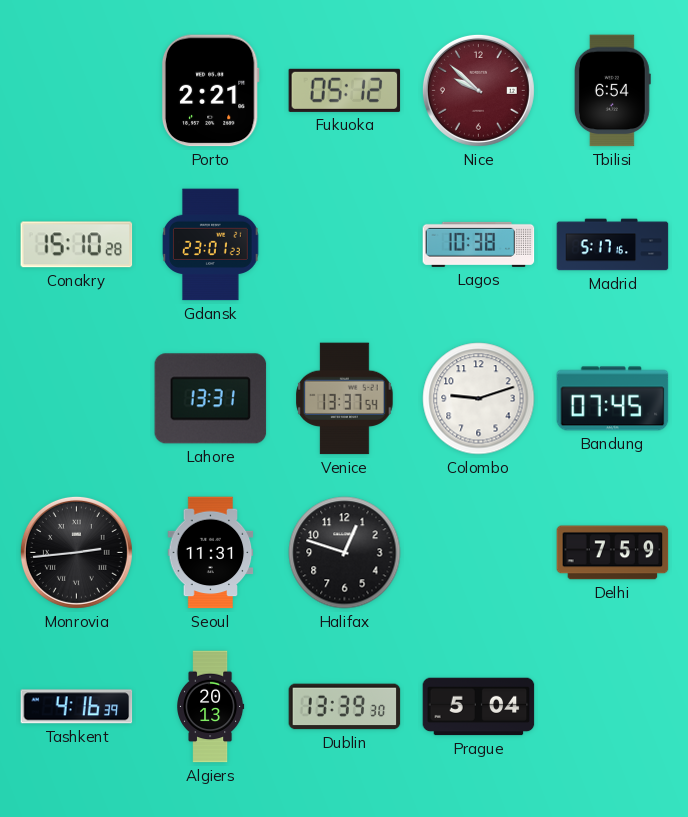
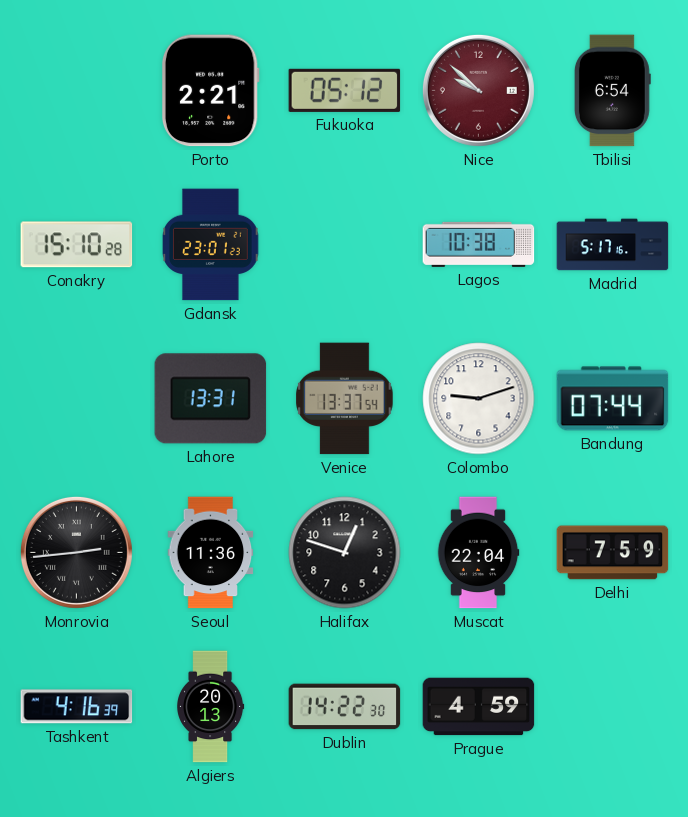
Bandung: 07:45 -> 07:44 (613, 399)
Seoul: 11:31 -> 11:36 (211, 553)
Muscat: none -> 22:04 (478, 553)
Dublin: 13:39 -> 14:22 (345, 707)
Prague: 5:04 -> 4:59 (479, 707)
